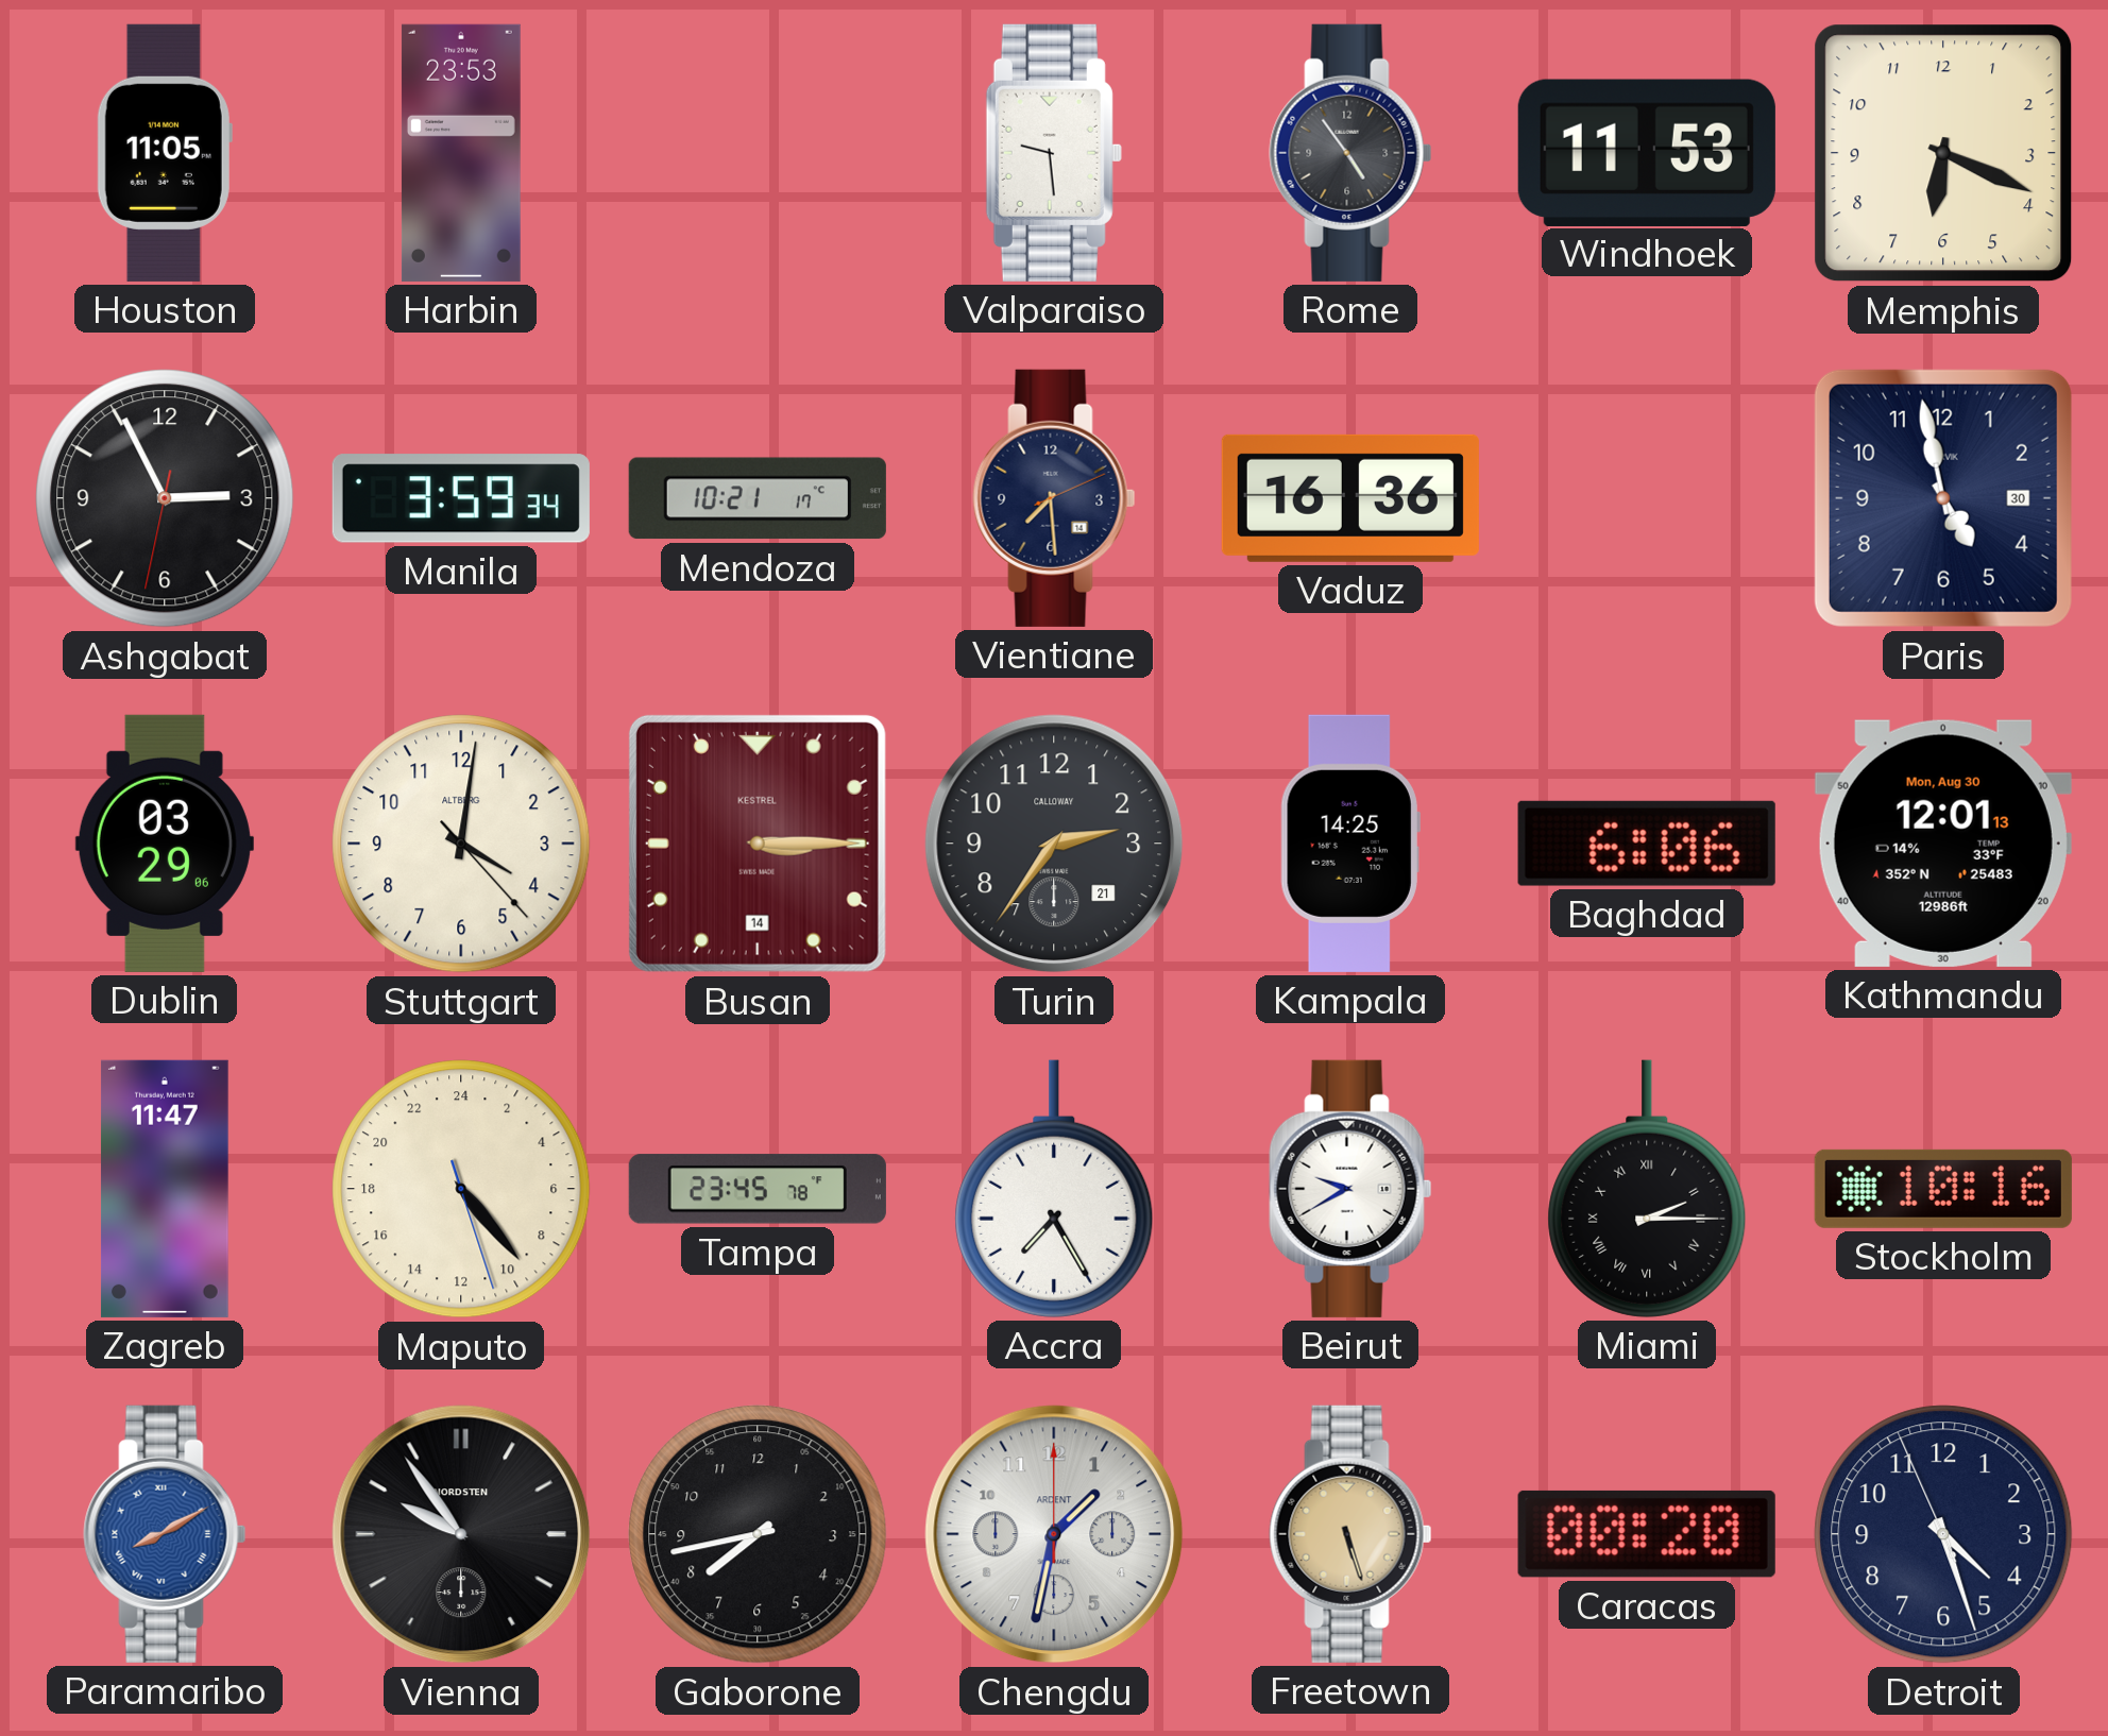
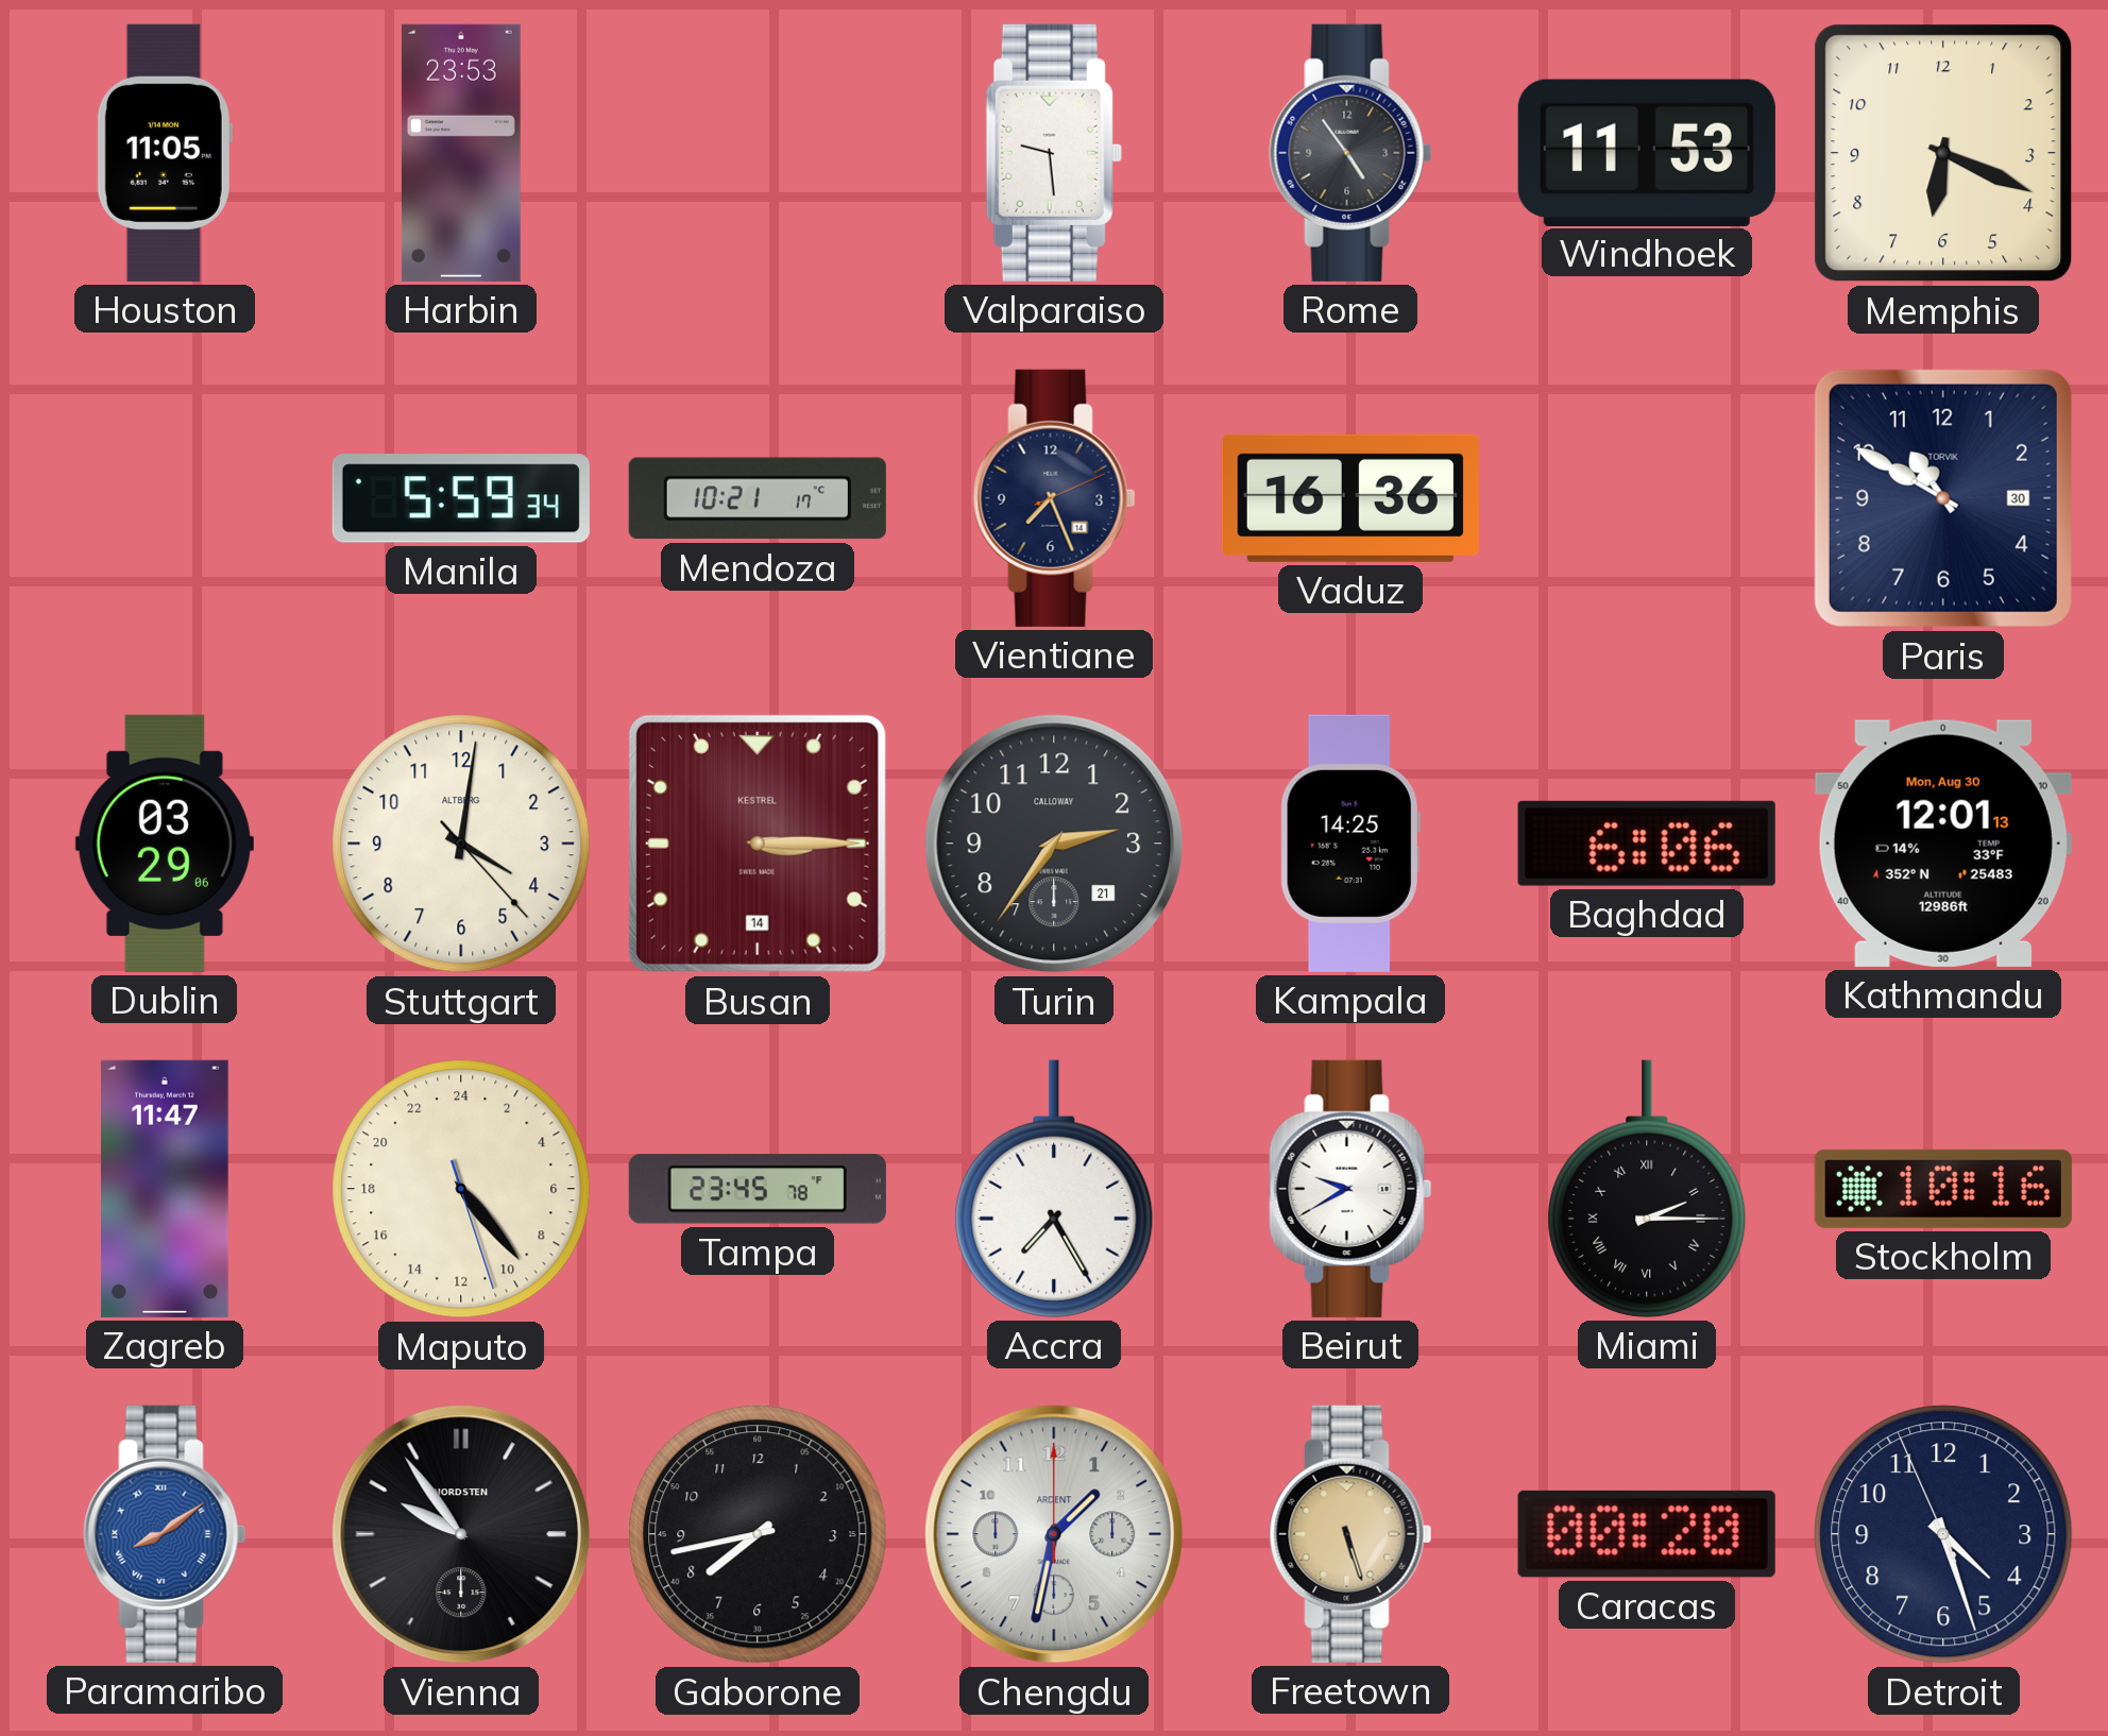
Ashgabat: 2:55 -> none (165, 498)
Manila: 3:59 -> 5:59 (461, 498)
Vientiane: 7:29 -> 7:26 (1054, 498)
Paris: 4:58 -> 10:50 (1943, 498)
Paramaribo: 8:10 -> 8:09 (165, 1534)
